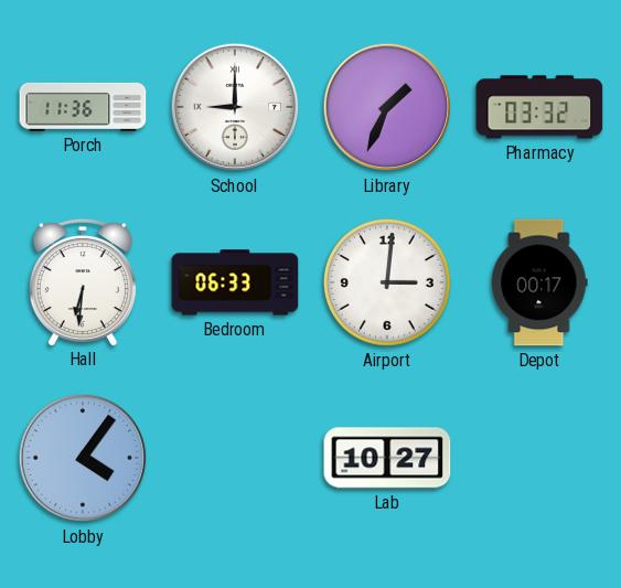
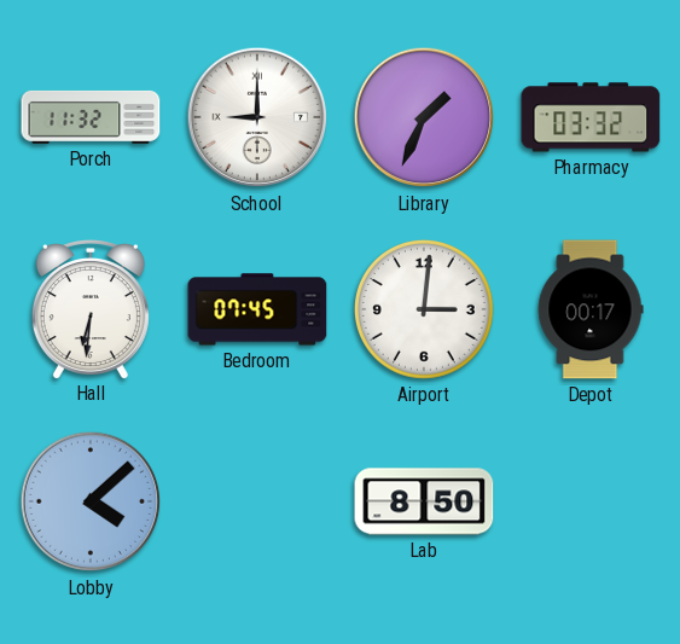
Porch: 11:36 -> 11:32 (91, 117)
Bedroom: 06:33 -> 07:45 (257, 309)
Lobby: 4:06 -> 4:08 (91, 501)
Lab: 10:27 -> 8:50 (424, 501)
